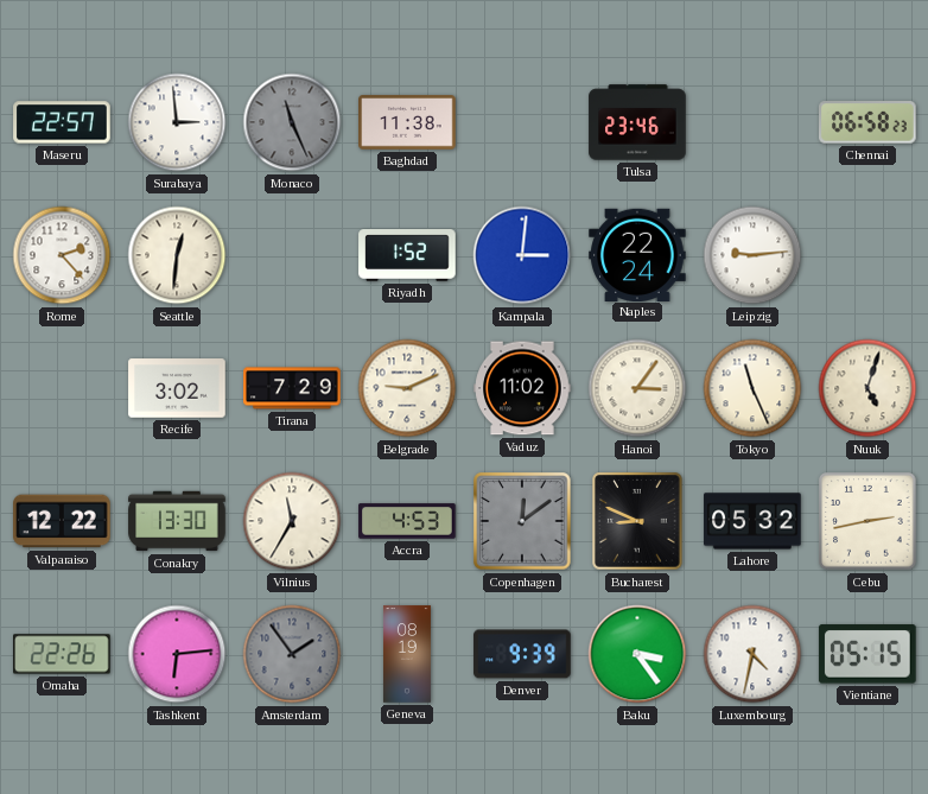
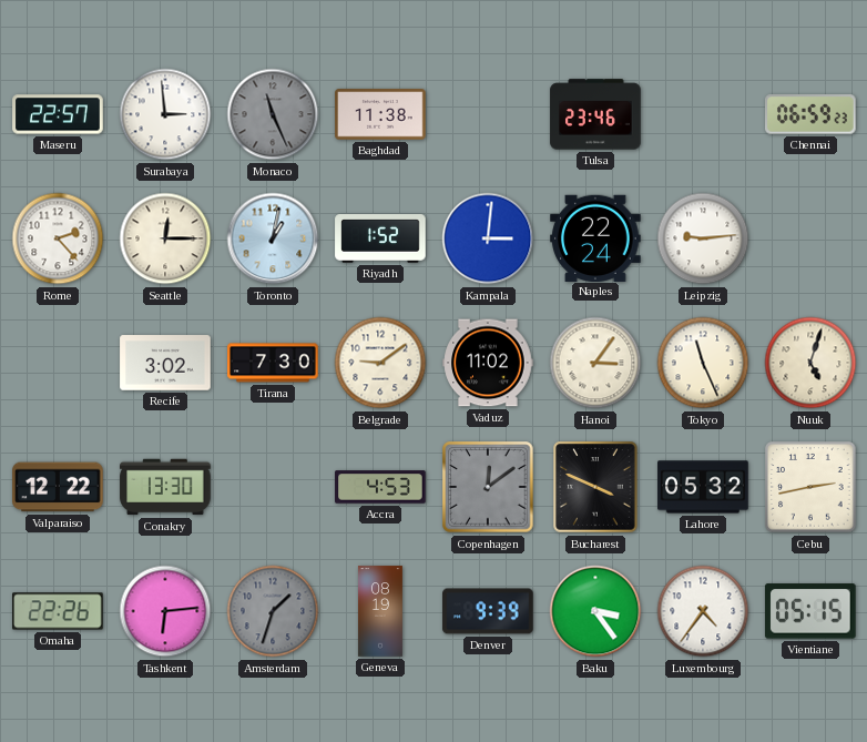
Chennai: 06:58 -> 06:59 (812, 114)
Seattle: 12:31 -> 12:15 (165, 238)
Toronto: none -> 1:02 (273, 238)
Tirana: 7:29 -> 7:30 (273, 363)
Belgrade: 9:11 -> 9:09 (380, 363)
Vilnius: 11:35 -> none (292, 521)
Bucharest: 8:49 -> 3:49 (595, 487)
Amsterdam: 1:54 -> 1:33 (273, 611)
Luxembourg: 4:32 -> 4:36 (703, 611)
